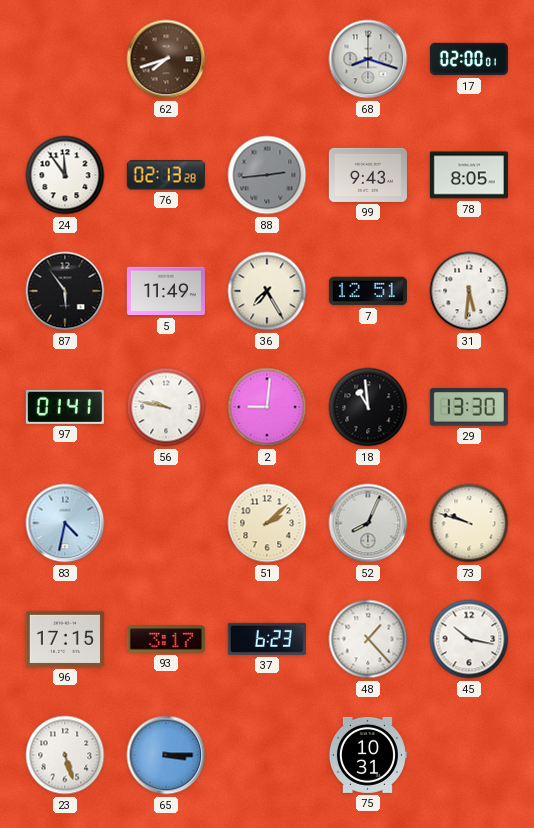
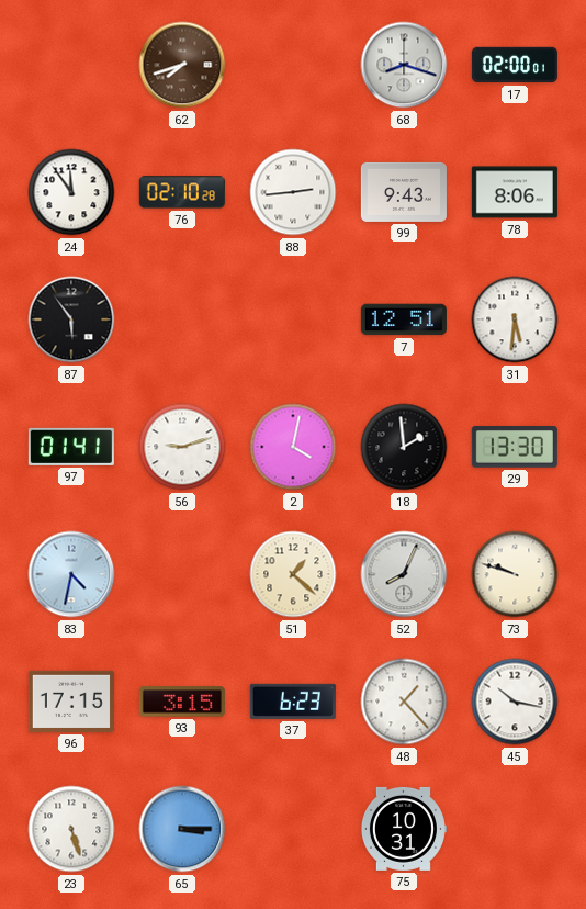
76: 02:13 -> 02:10 (182, 192)
88 dial: grey -> white (293, 192)
78: 8:05 -> 8:06 (515, 192)
5: 11:49 -> none (166, 291)
36: 7:25 -> none (267, 291)
56: 9:47 -> 9:12 (182, 447)
2: 9:01 -> 4:02 (293, 447)
18: 10:59 -> 1:59 (404, 447)
51: 2:08 -> 1:22 (293, 574)
93: 3:17 -> 3:15 (182, 702)
